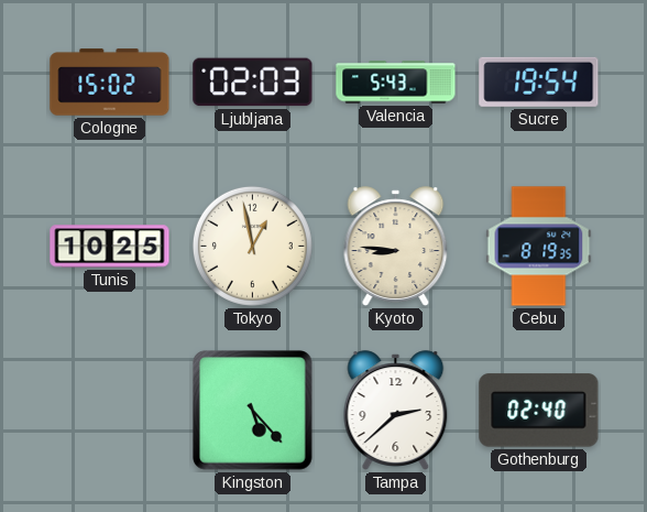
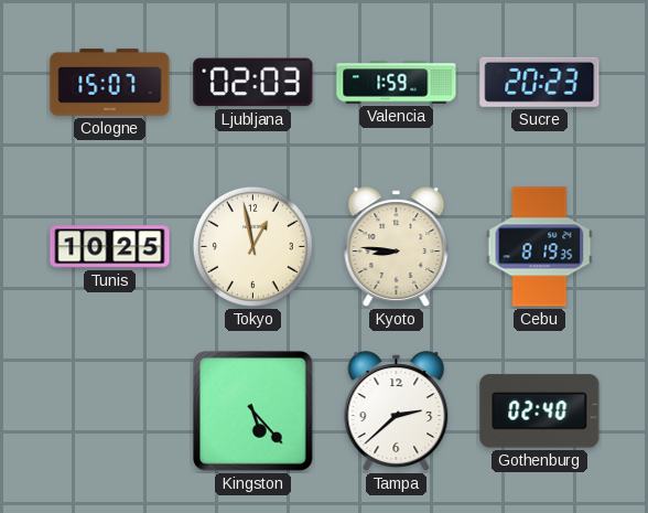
Cologne: 15:02 -> 15:07 (110, 83)
Valencia: 5:43 -> 1:59 (397, 83)
Sucre: 19:54 -> 20:23 (540, 82)
